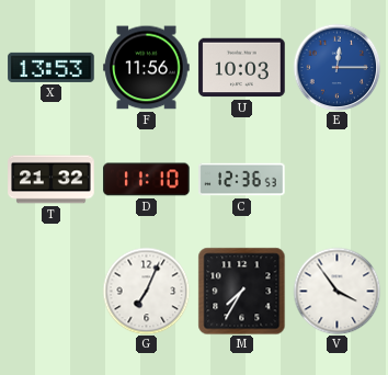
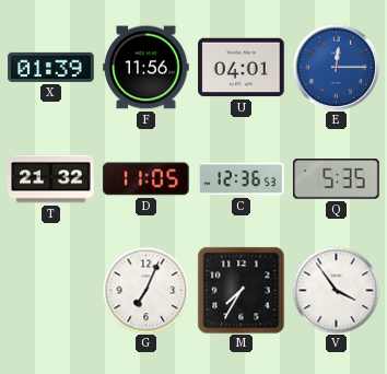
X: 13:53 -> 01:39 (51, 67)
U: 10:03 -> 04:01 (242, 68)
D: 11:10 -> 11:05 (146, 179)
Q: none -> 5:35 (337, 179)
